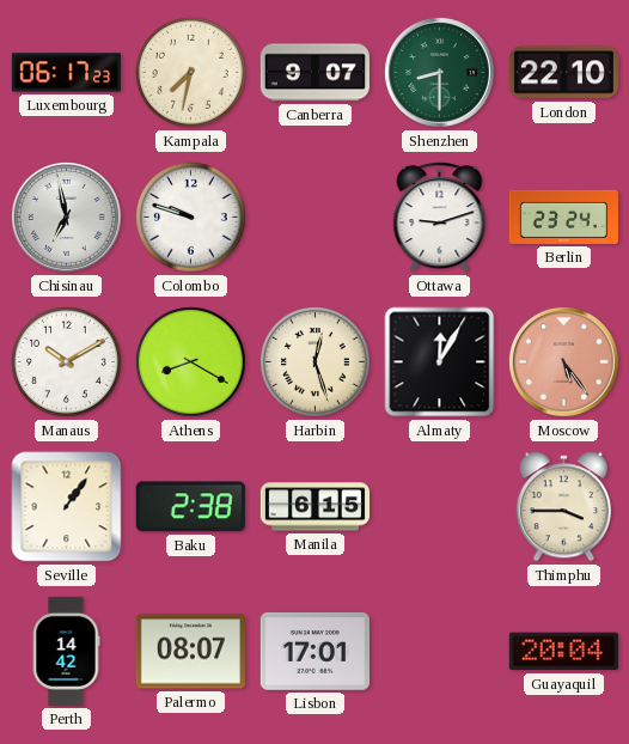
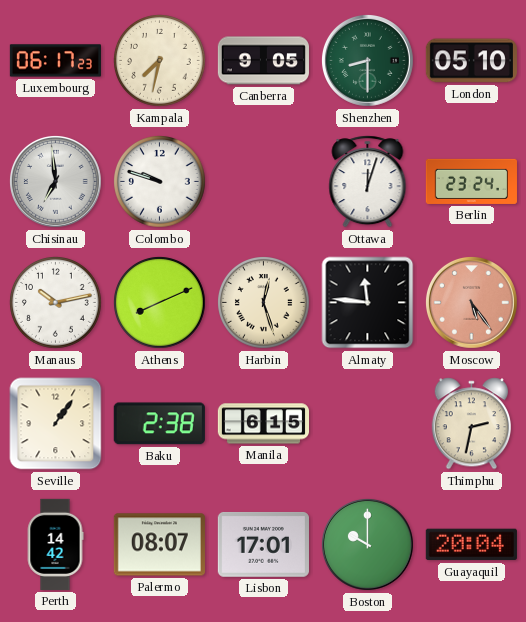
Canberra: 9:07 -> 9:05 (263, 61)
London: 22:10 -> 05:10 (471, 61)
Chisinau: 6:58 -> 6:59 (55, 181)
Ottawa: 9:12 -> 12:03 (368, 182)
Manaus: 10:10 -> 10:13 (56, 303)
Athens: 8:20 -> 8:11 (160, 303)
Almaty: 12:05 -> 11:46 (368, 303)
Thimphu: 3:45 -> 2:32 (471, 424)
Boston: none -> 10:00 (367, 544)
